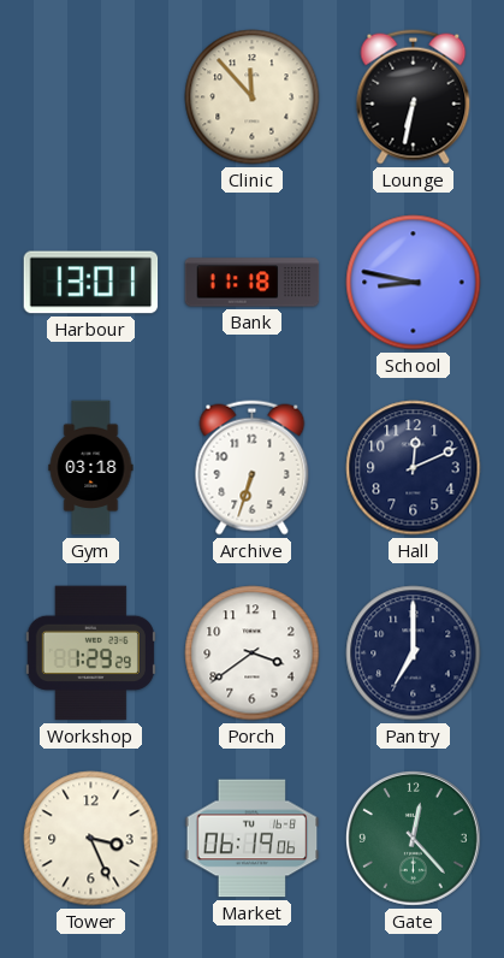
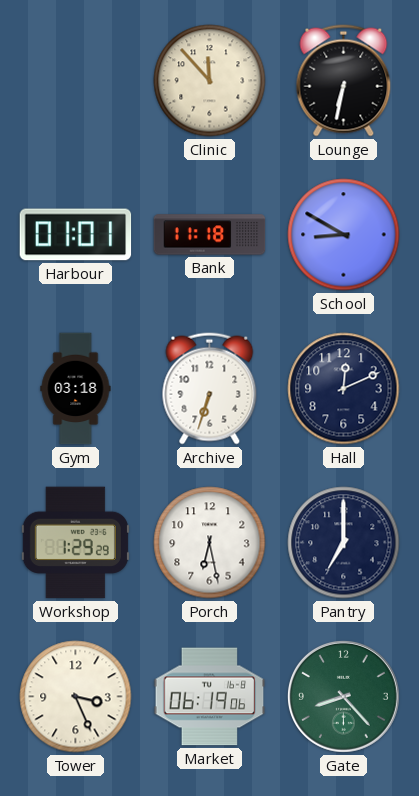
Harbour: 13:01 -> 01:01 (76, 235)
School: 8:47 -> 8:50 (344, 235)
Porch: 3:39 -> 6:28 (210, 543)
Gate: 12:23 -> 8:23 (343, 696)
